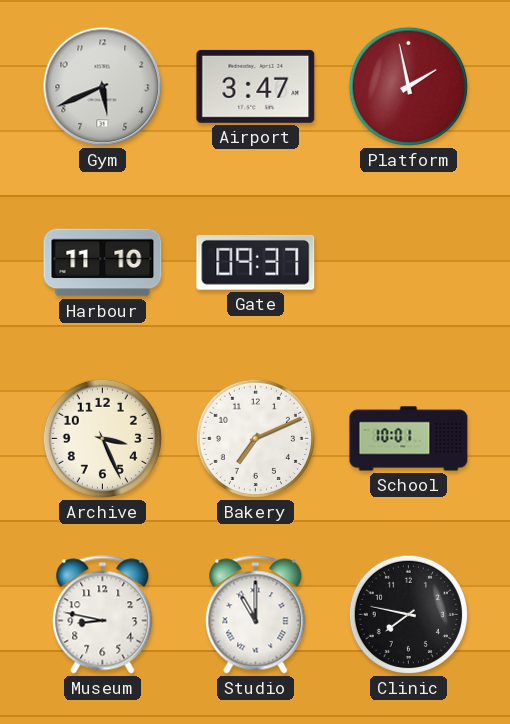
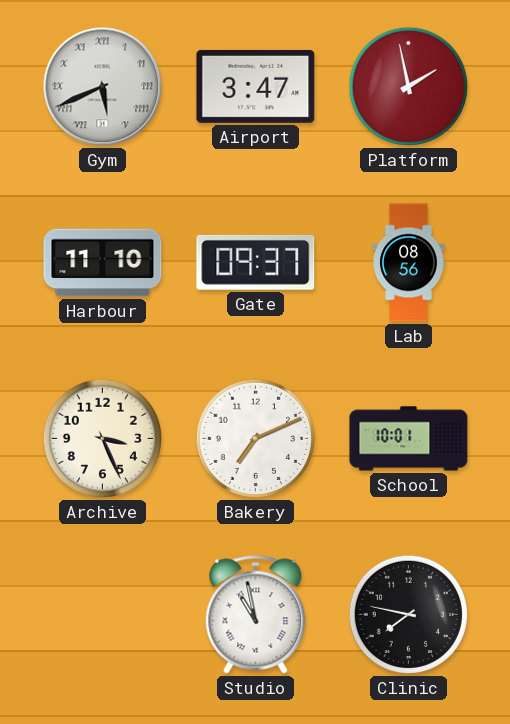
Gym numerals: Arabic -> Roman (103, 87)
Lab: none -> 08:56 (409, 263)
Museum: 8:47 -> none (103, 615)
Studio: 11:00 -> 10:58 (256, 615)
